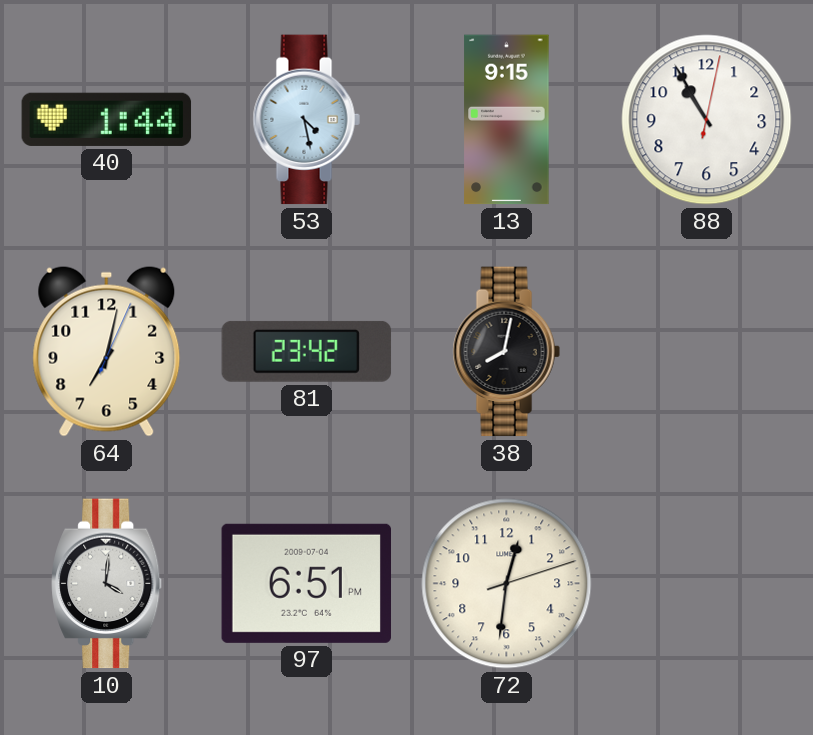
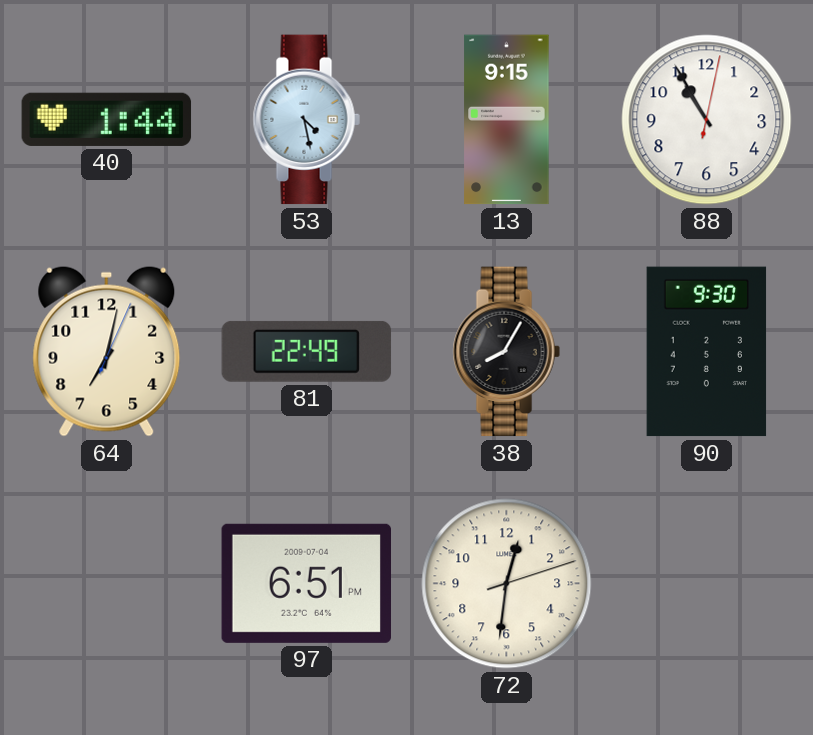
81: 23:42 -> 22:49 (307, 351)
38: 8:02 -> 8:05 (506, 352)
90: none -> 9:30 (707, 352)
10: 4:01 -> none (107, 584)
